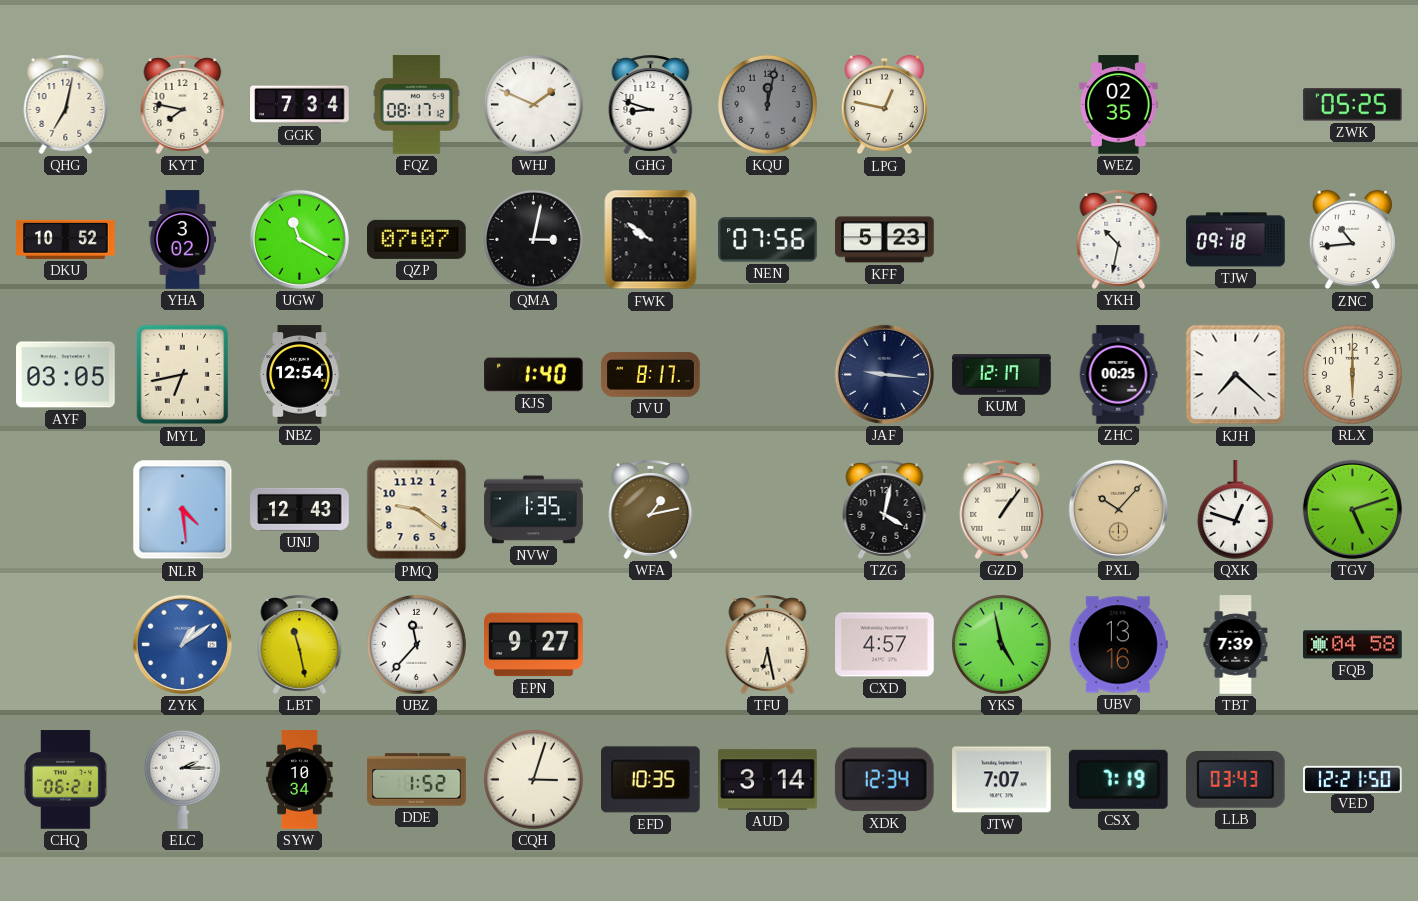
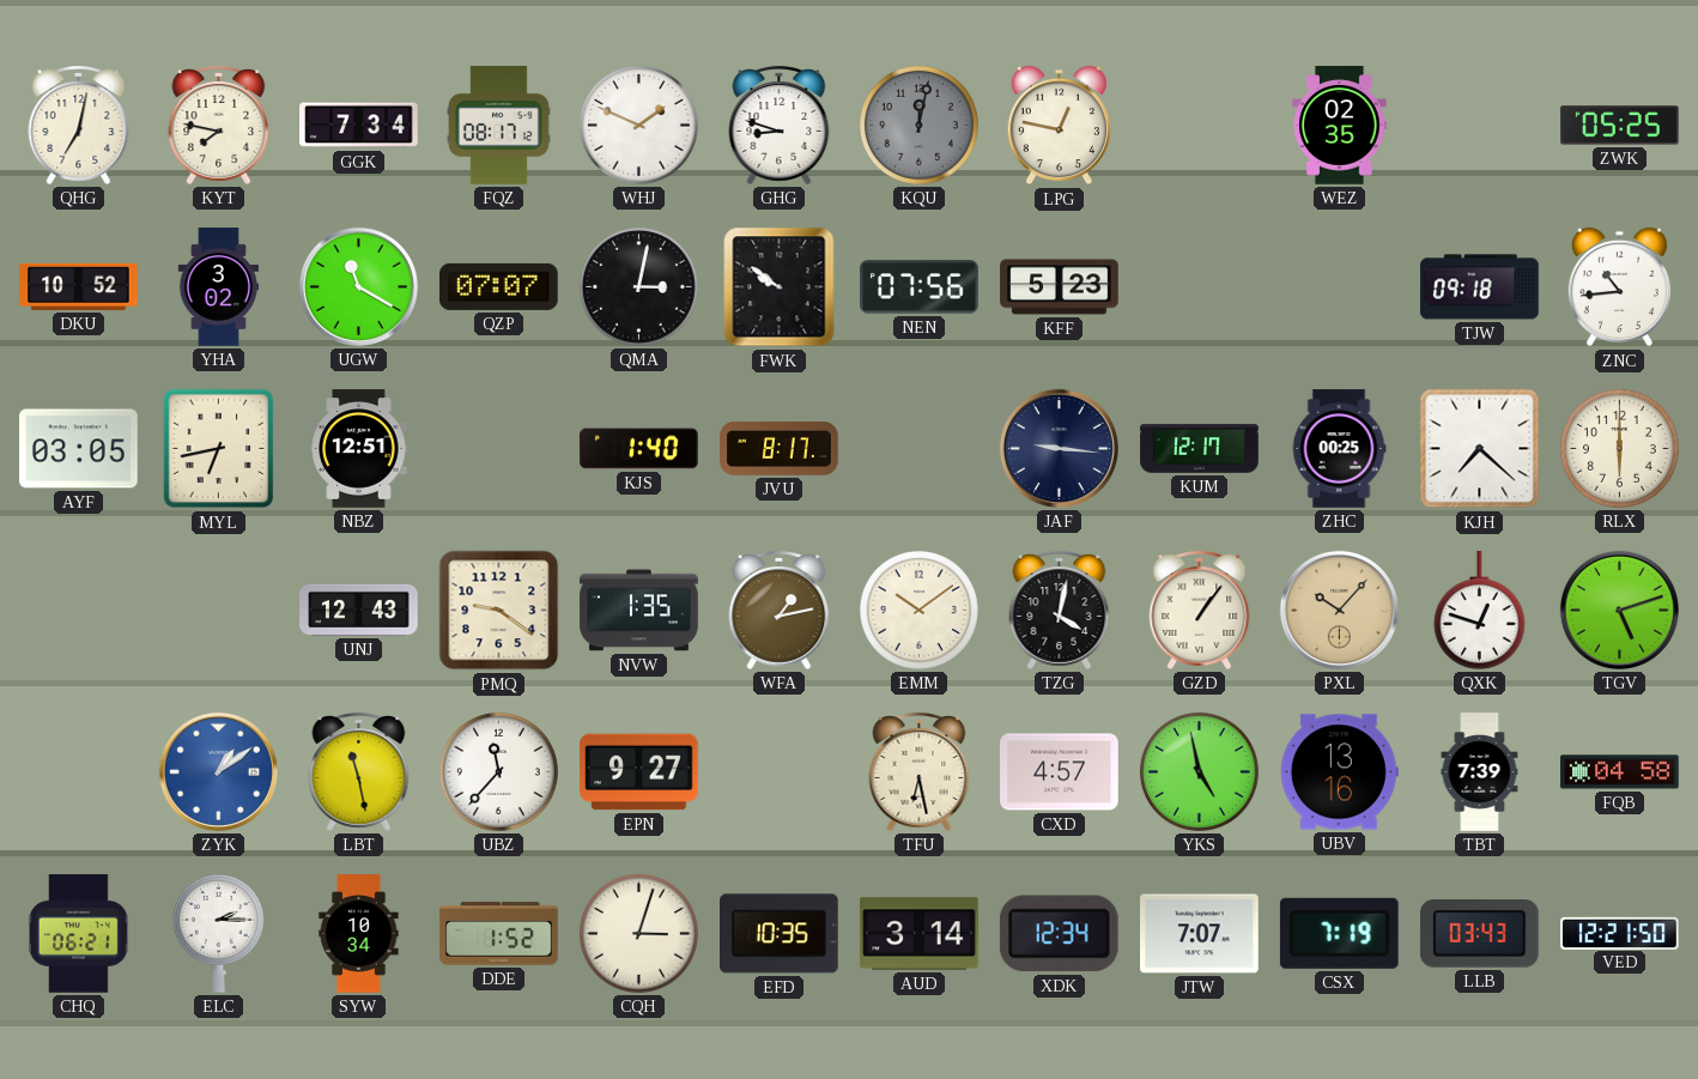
YKH: 10:32 -> none (1119, 239)
NBZ: 12:54 -> 12:51 (359, 449)
NLR: 4:29 -> none (183, 510)
EMM: none -> 10:09 (918, 610)
